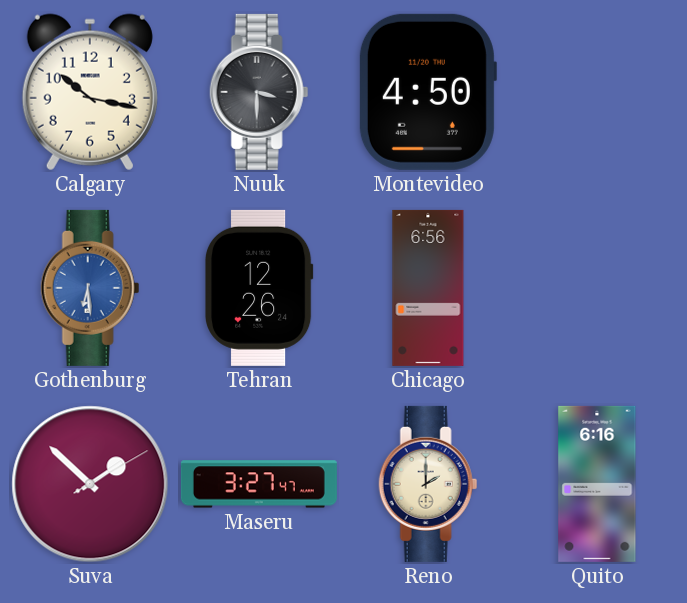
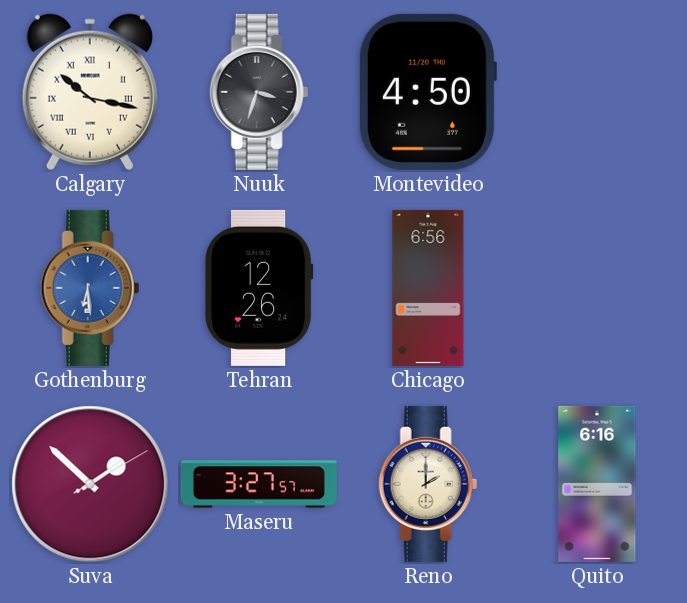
Calgary numerals: Arabic -> Roman (90, 92)
Nuuk: 3:30 -> 3:33 (259, 92)
Maseru: 3:27:47 -> 3:27:57 (259, 484)
